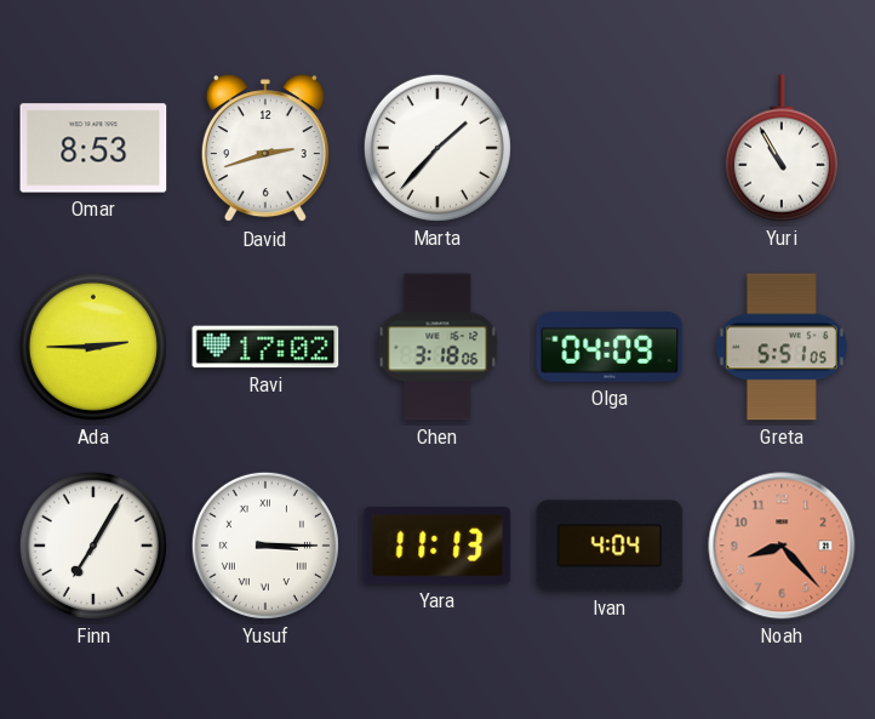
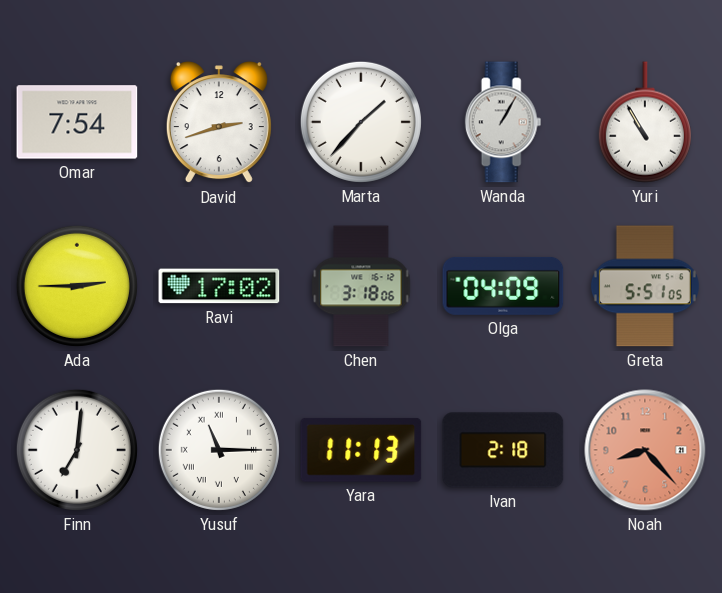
Omar: 8:53 -> 7:54 (77, 122)
Wanda: none -> 1:05 (503, 122)
Finn: 7:05 -> 7:01 (77, 450)
Yusuf: 3:15 -> 11:15 (219, 450)
Ivan: 4:04 -> 2:18 (503, 450)
